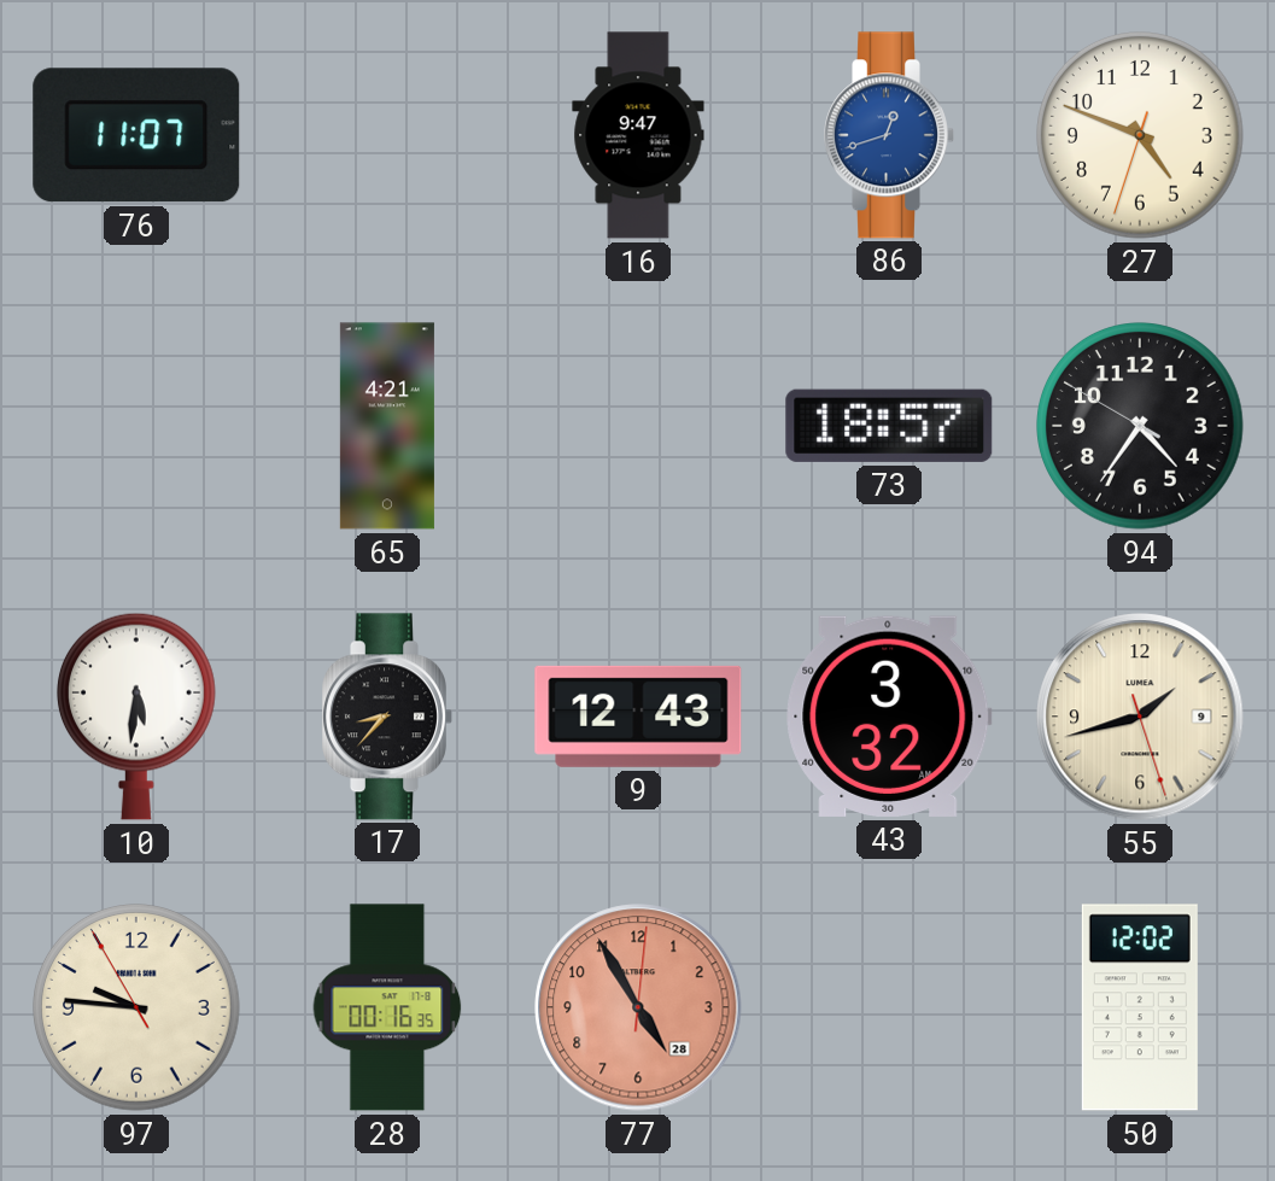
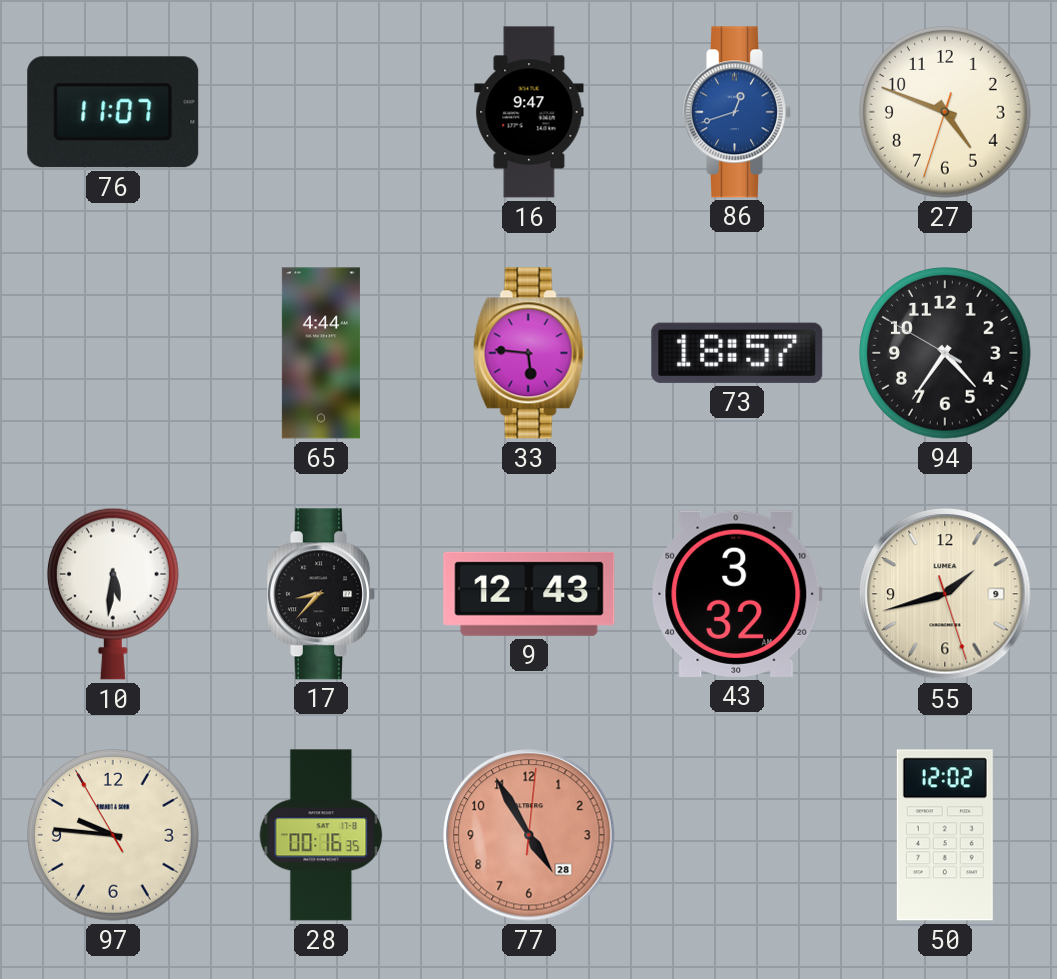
65: 4:21 -> 4:44 (321, 353)
33: none -> 5:46 (529, 353)
